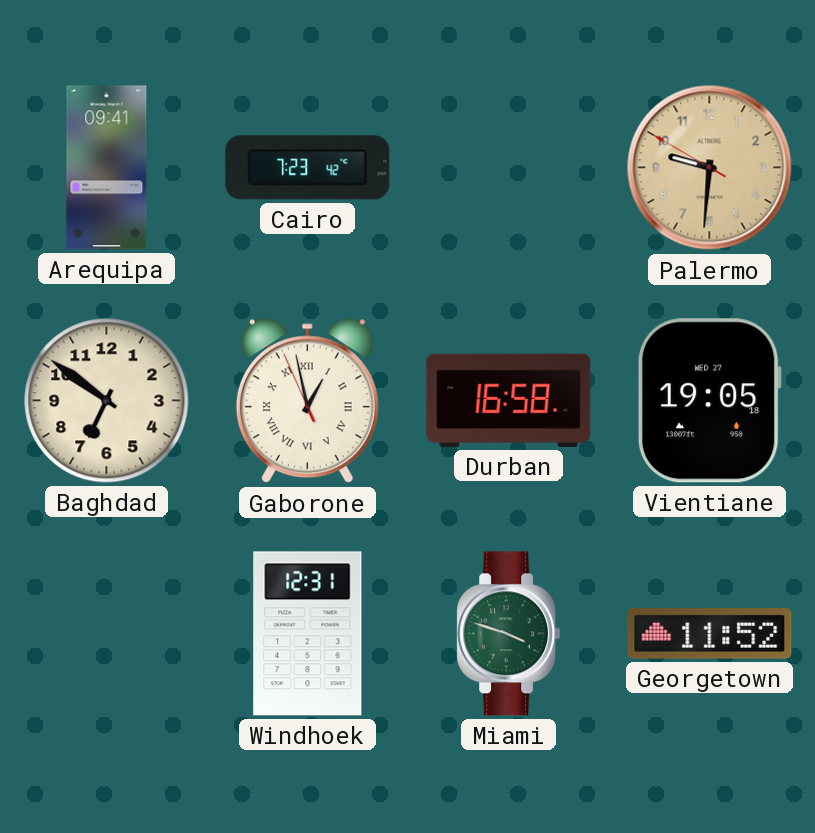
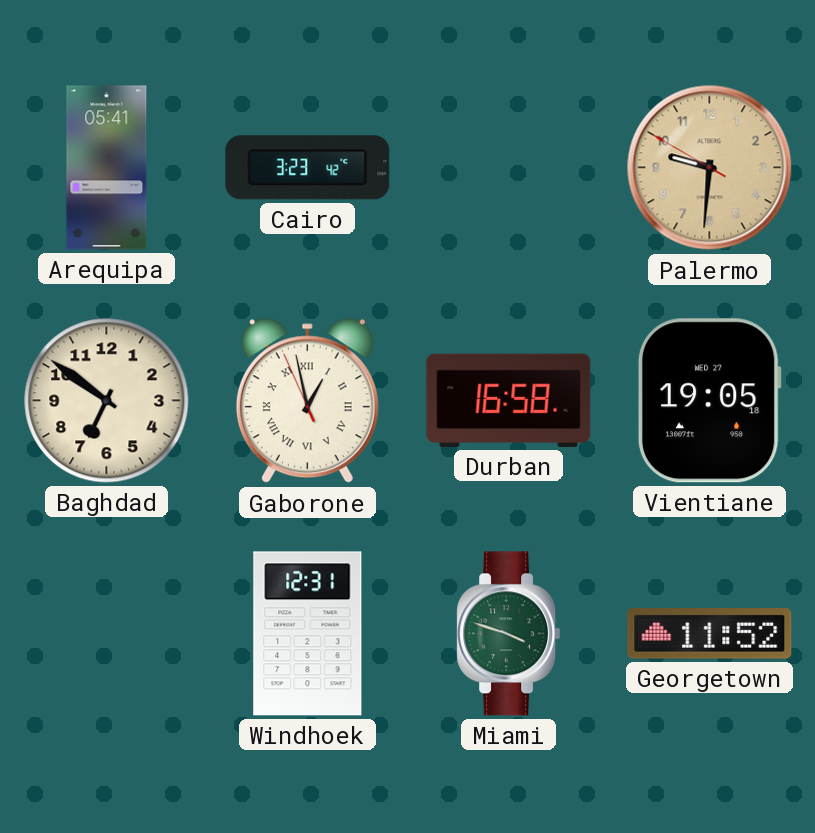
Arequipa: 09:41 -> 05:41 (107, 168)
Cairo: 7:23 -> 3:23 (308, 168)
